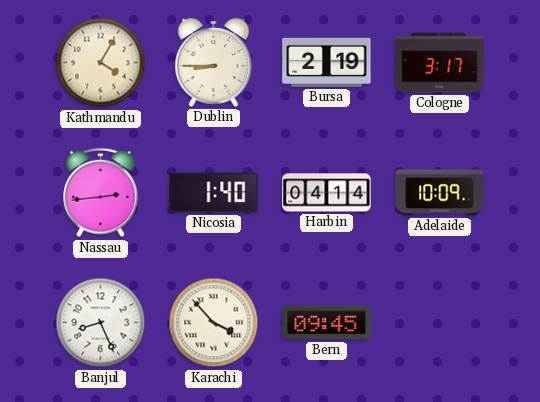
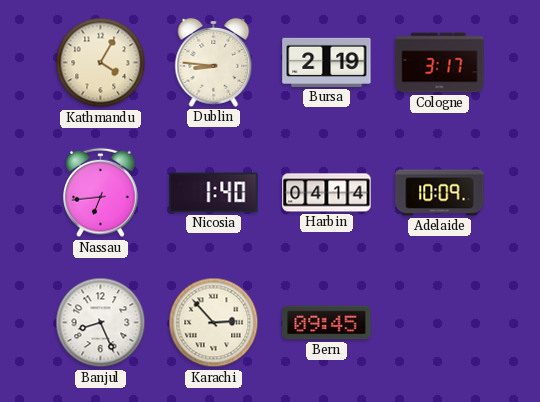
Dublin: 8:45 -> 8:46 (214, 62)
Nassau: 2:44 -> 6:44 (101, 193)
Karachi: 3:53 -> 2:53 (214, 323)
